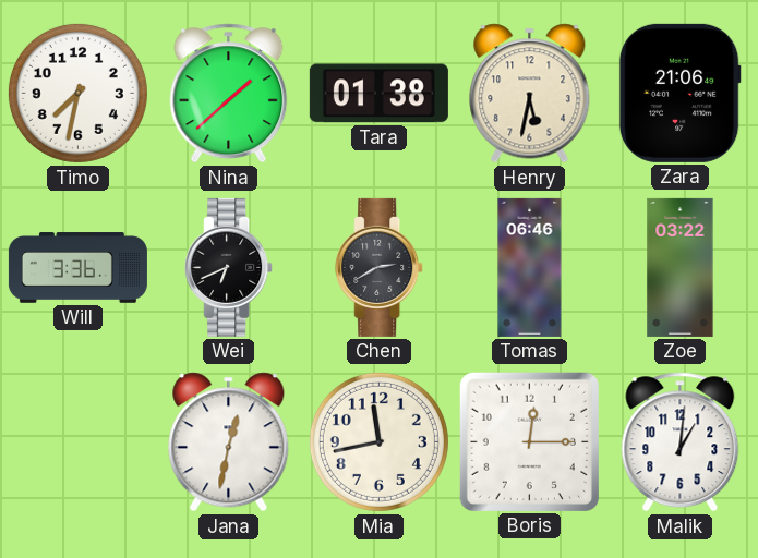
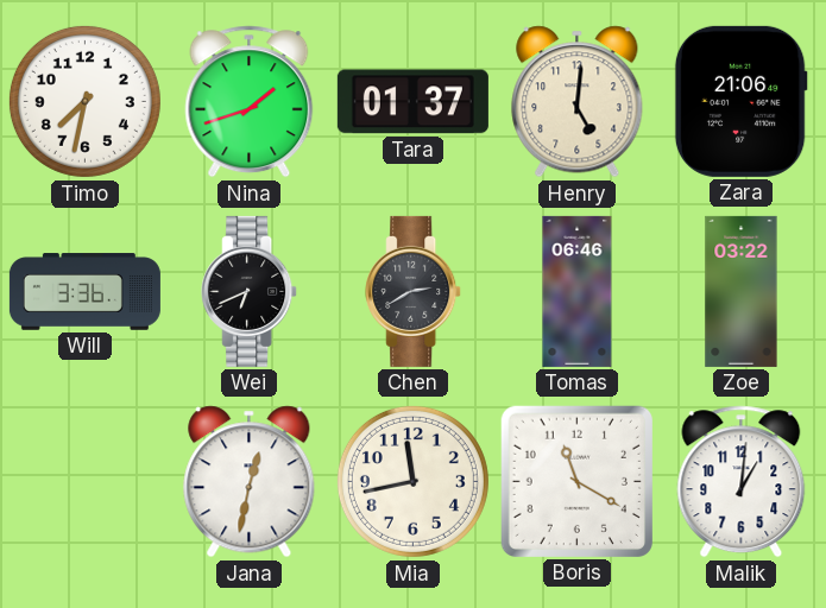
Nina: 1:38 -> 1:42 (250, 102)
Tara: 01:38 -> 01:37 (412, 102)
Henry: 5:32 -> 5:01 (578, 102)
Boris: 12:15 -> 11:20 (576, 481)
